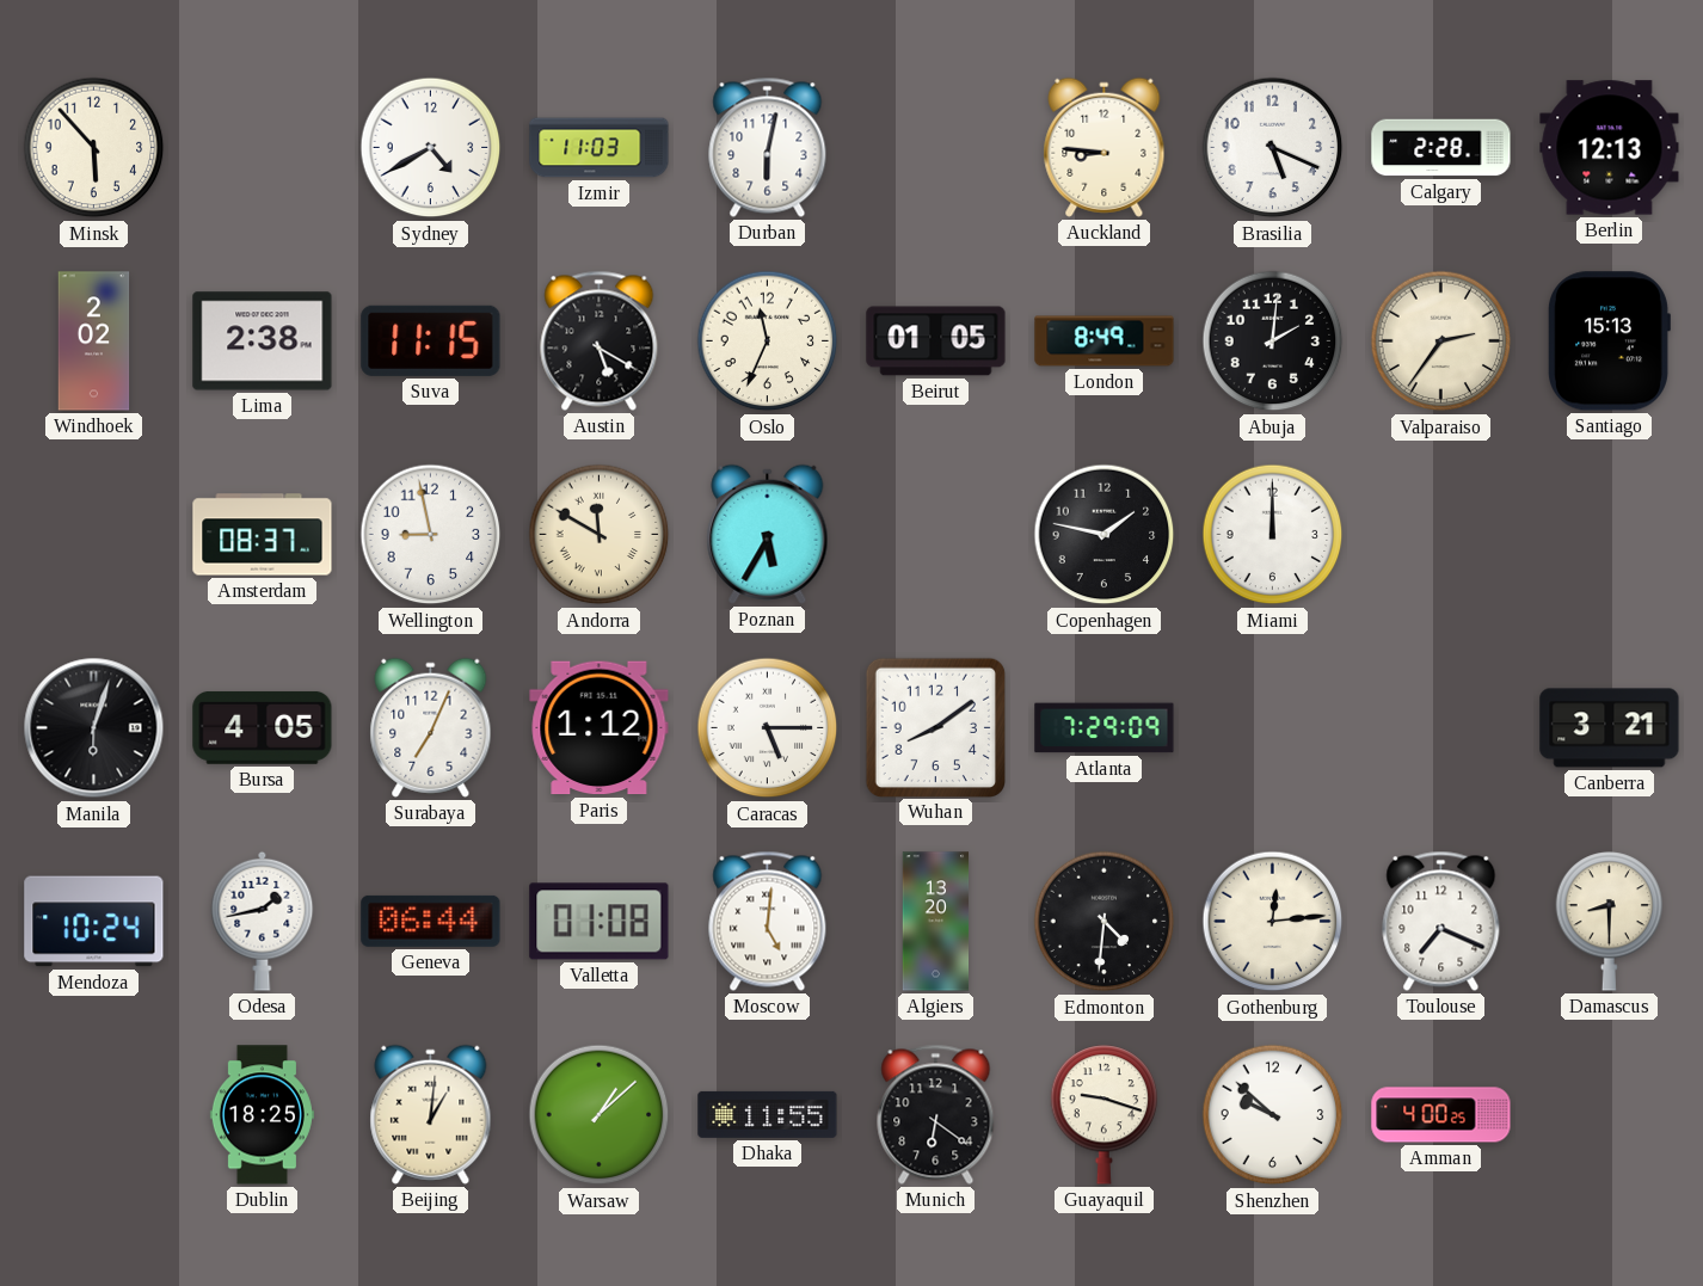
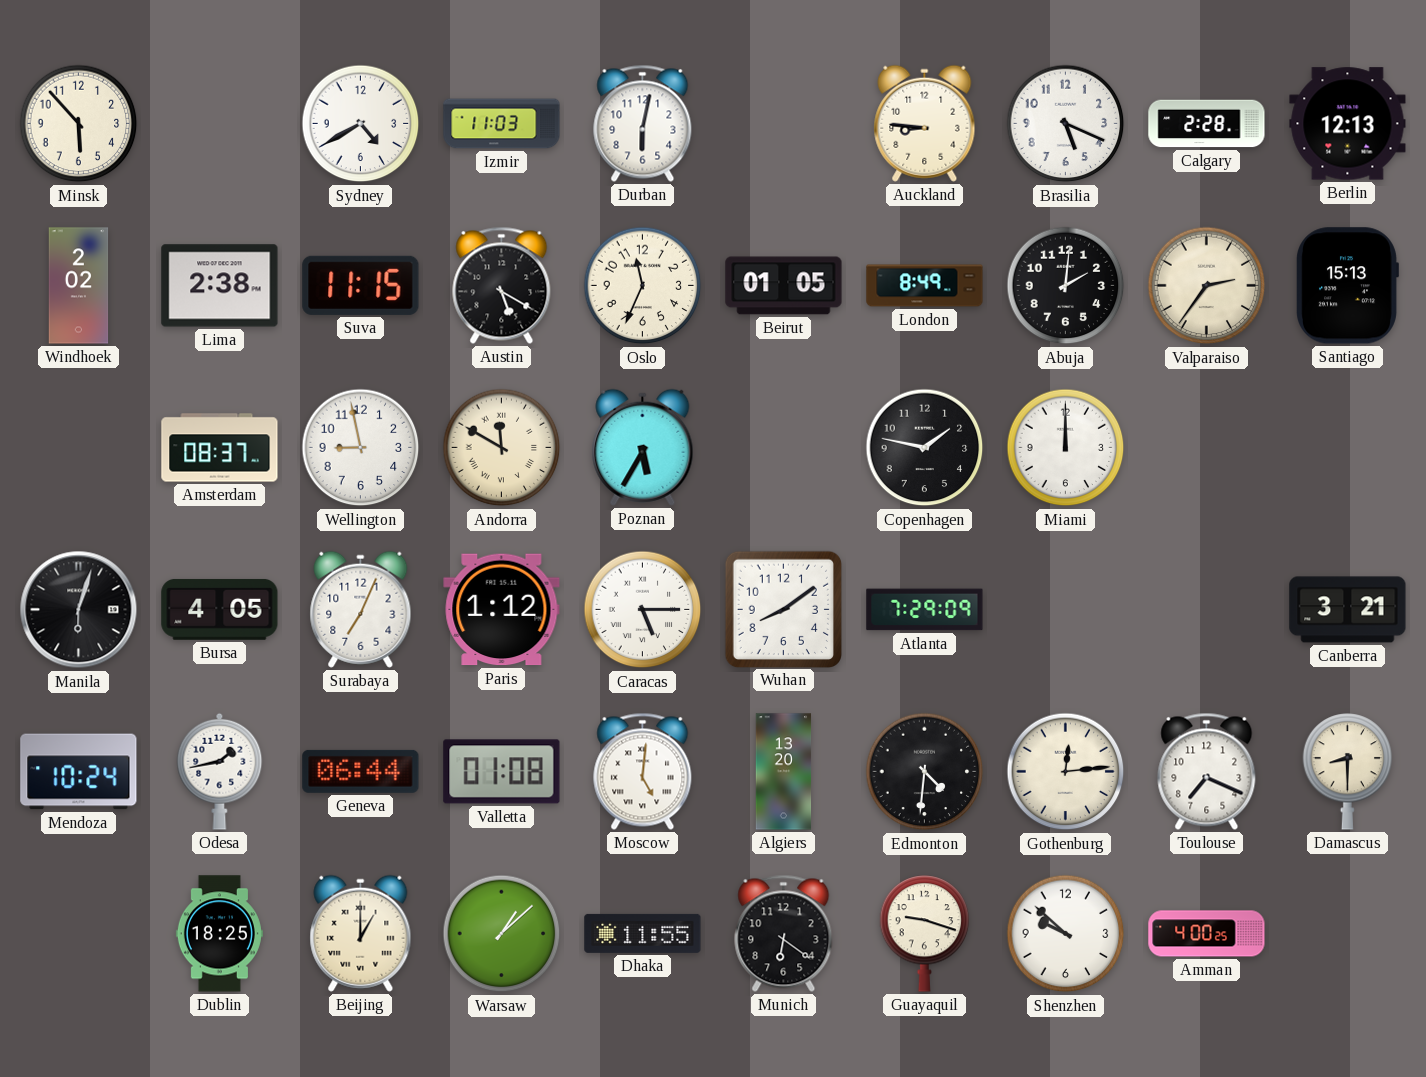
Beijing: 1:01 -> 1:00 (361, 933)
